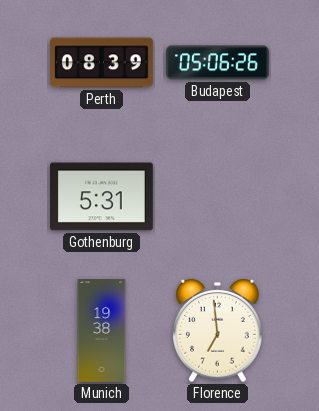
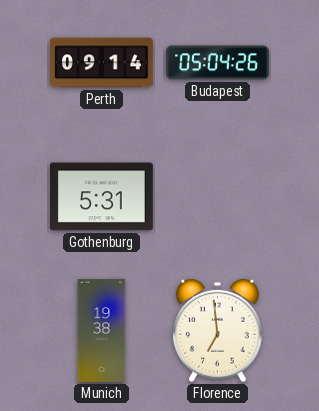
Perth: 08:39 -> 09:14 (102, 63)
Budapest: 05:06 -> 05:04 (218, 63)
